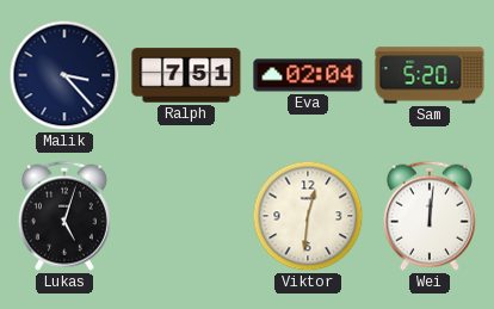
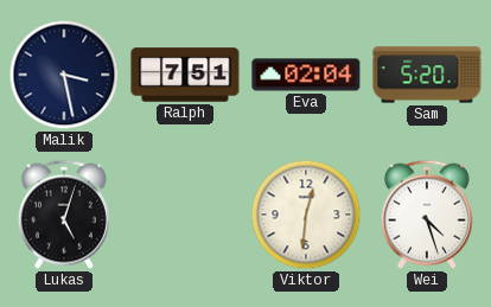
Malik: 3:23 -> 3:28 (64, 75)
Wei: 12:01 -> 4:27 (427, 215)
